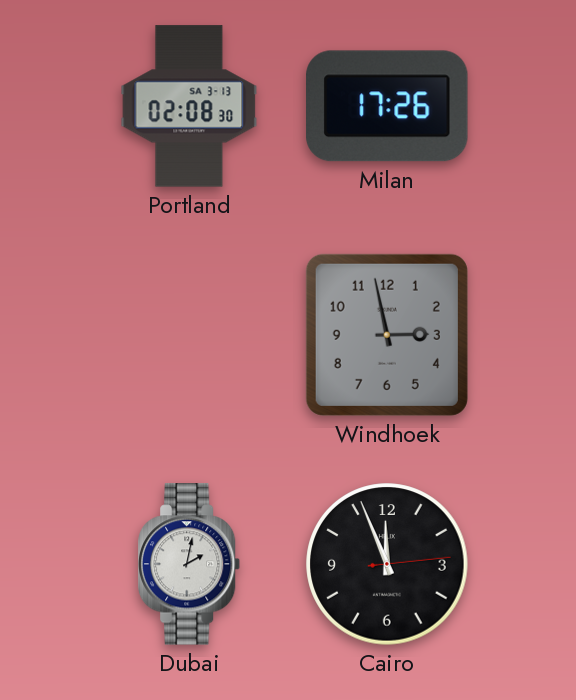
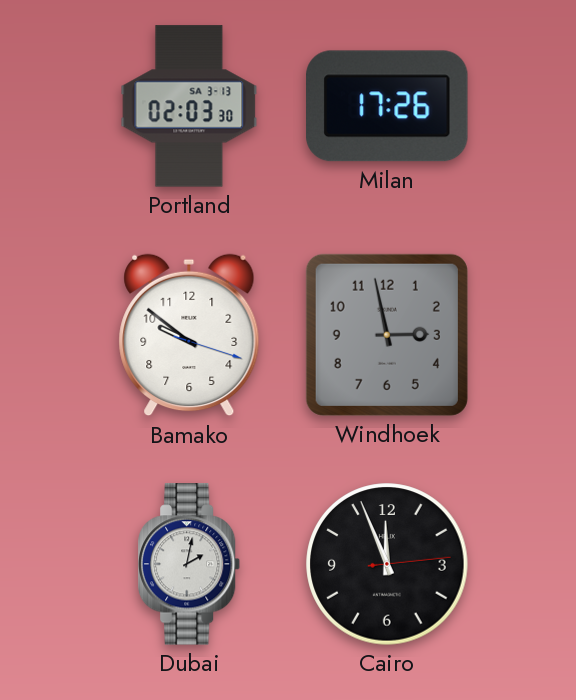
Portland: 02:08 -> 02:03 (189, 106)
Bamako: none -> 9:51 (189, 335)
